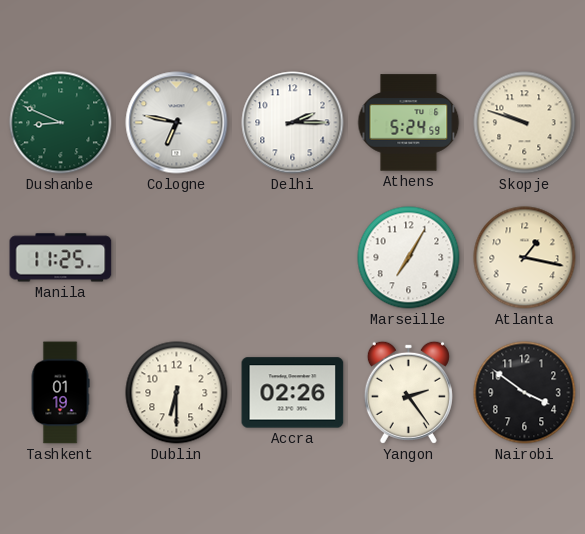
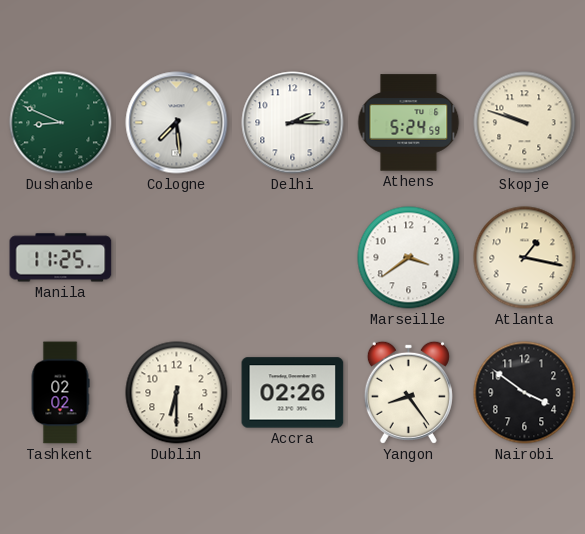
Cologne: 6:47 -> 7:29 (177, 123)
Marseille: 7:05 -> 3:39 (409, 258)
Tashkent: 01:19 -> 02:02 (60, 393)
Yangon: 2:24 -> 8:24 (408, 392)
